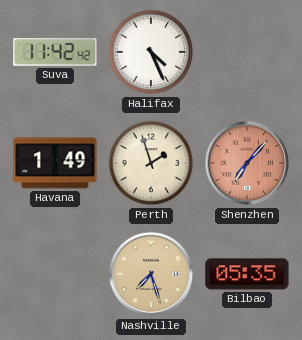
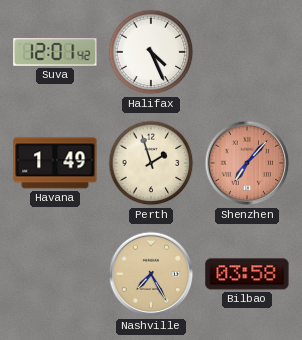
Suva: 11:42 -> 12:01 (55, 52)
Nashville: 7:27 -> 7:25 (151, 274)
Bilbao: 05:35 -> 03:58 (247, 274)
